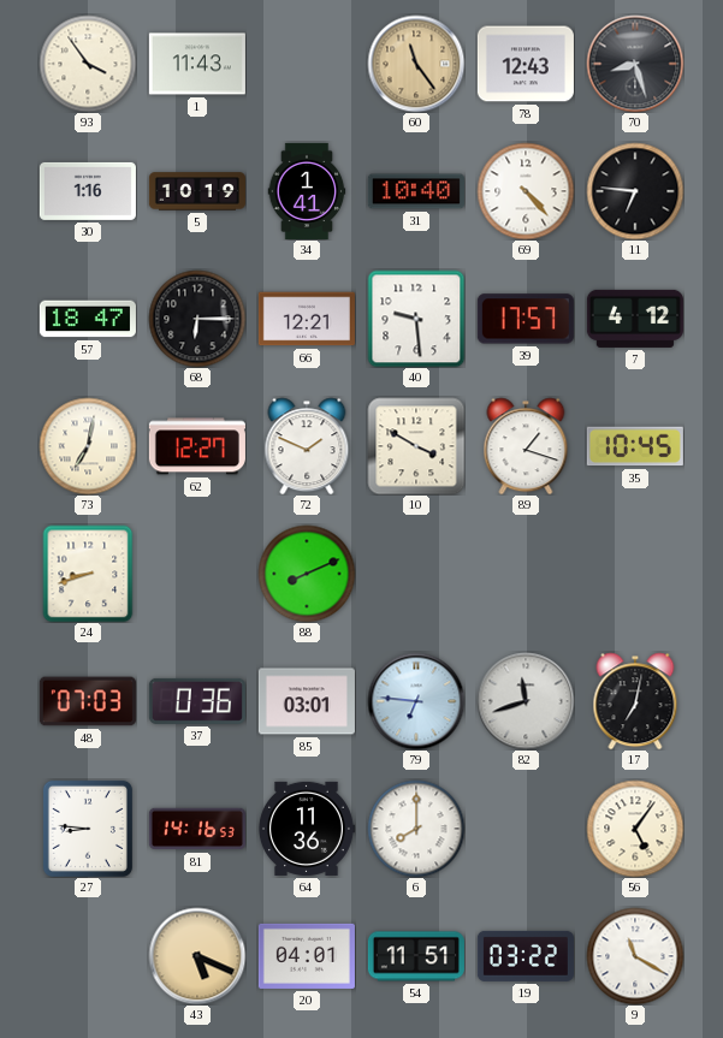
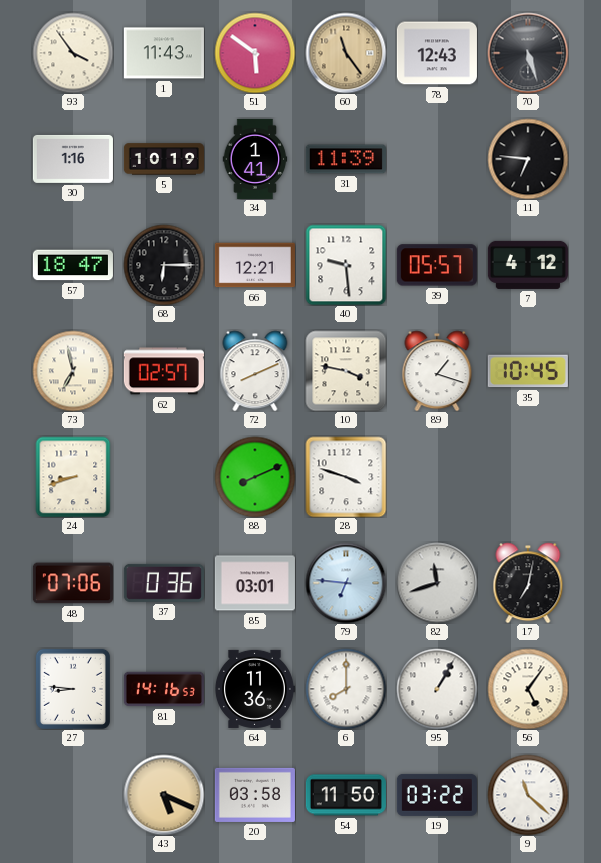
51: none -> 5:51 (255, 53)
70: 8:27 -> 5:27 (528, 53)
31: 10:40 -> 11:39 (346, 159)
69: 4:23 -> none (526, 191)
39: 17:57 -> 05:57 (437, 265)
73: 7:02 -> 6:58 (73, 371)
62: 12:27 -> 02:57 (164, 371)
72: 1:49 -> 8:11 (255, 371)
10: 3:50 -> 3:47 (346, 371)
28: none -> 3:48 (346, 477)
48: 07:03 -> 07:06 (73, 583)
95: none -> 1:05 (437, 689)
20: 04:01 -> 03:58 (255, 795)
54: 11:51 -> 11:50 (346, 795)
9: 11:20 -> 11:22 (528, 795)
